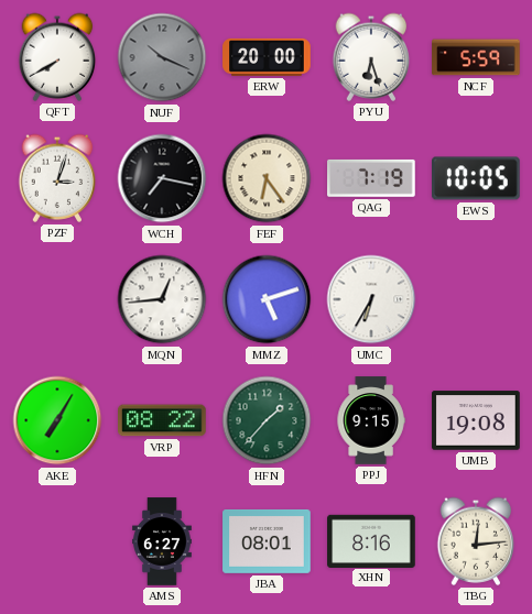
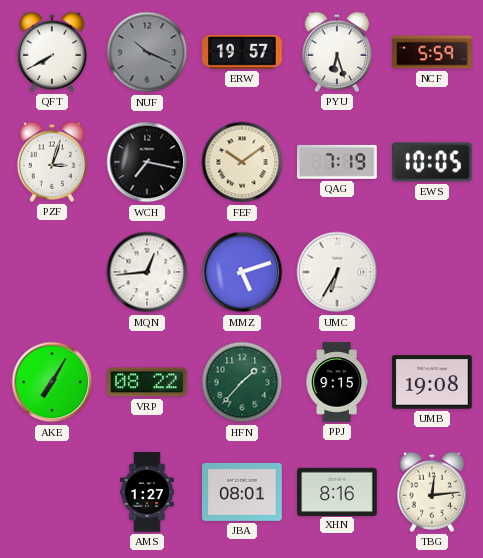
ERW: 20:00 -> 19:57 (242, 52)
FEF: 6:24 -> 10:09 (242, 162)
AMS: 6:27 -> 1:27 (148, 492)
